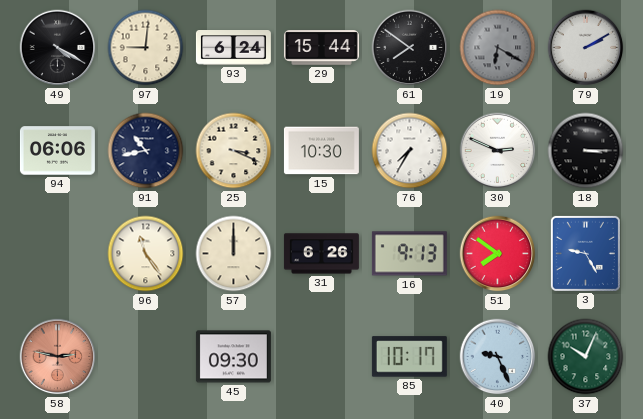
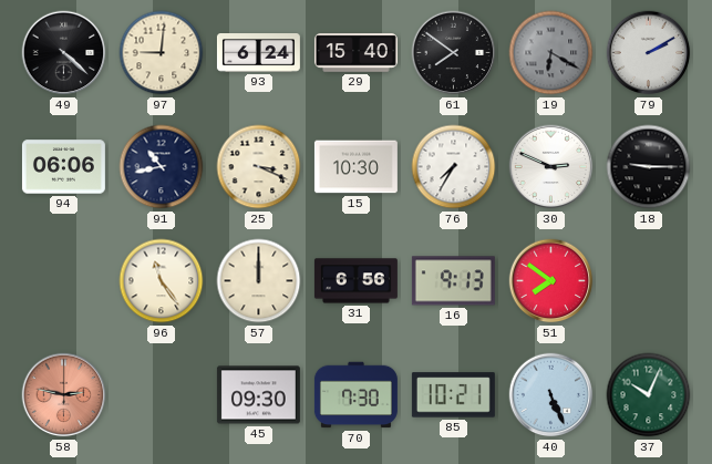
49: 4:20 -> 4:22 (64, 53)
29: 15:44 -> 15:40 (355, 53)
18: 3:15 -> 9:15 (649, 167)
31: 6:26 -> 6:56 (355, 281)
3: 9:25 -> none (585, 253)
70: none -> 7:30 (355, 395)
85: 10:17 -> 10:21 (453, 395)
40: 9:26 -> 5:26 (551, 395)
